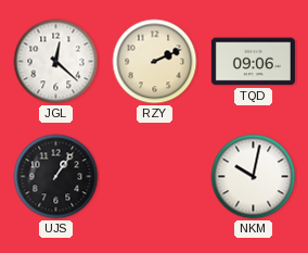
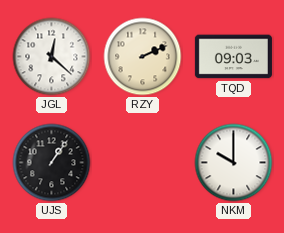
TQD: 09:06 -> 09:03 (233, 57)
NKM: 10:02 -> 10:00 (234, 163)
